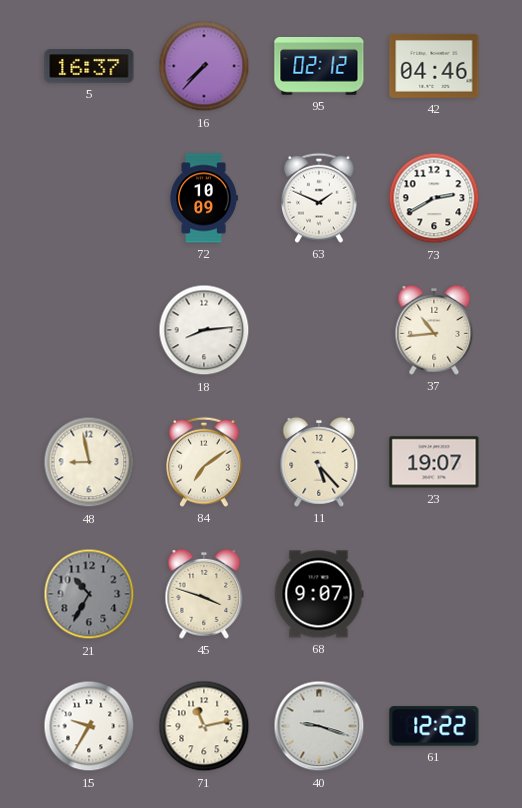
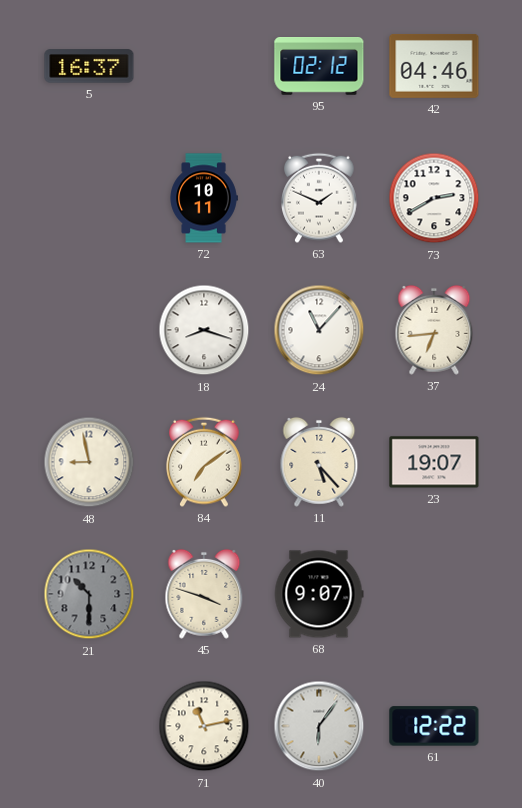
16: 7:37 -> none (204, 66)
72: 10:09 -> 10:11 (204, 198)
18: 8:14 -> 8:18 (204, 330)
24: none -> 11:07 (319, 330)
37: 10:44 -> 6:44 (434, 330)
21: 10:35 -> 10:30 (89, 594)
15: 9:35 -> none (89, 726)
40: 9:18 -> 6:06 (319, 726)
